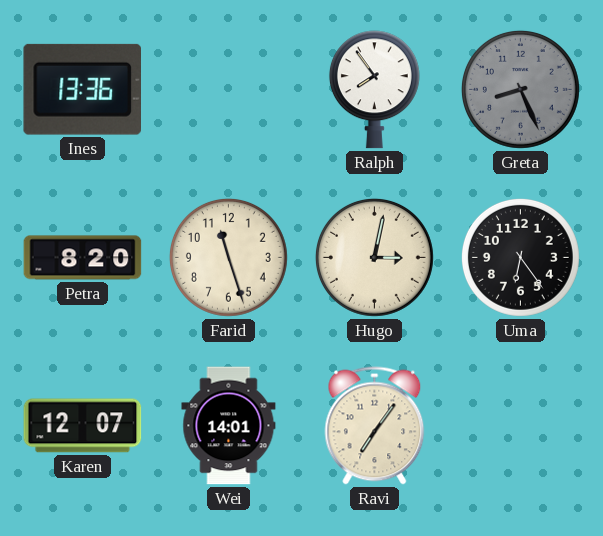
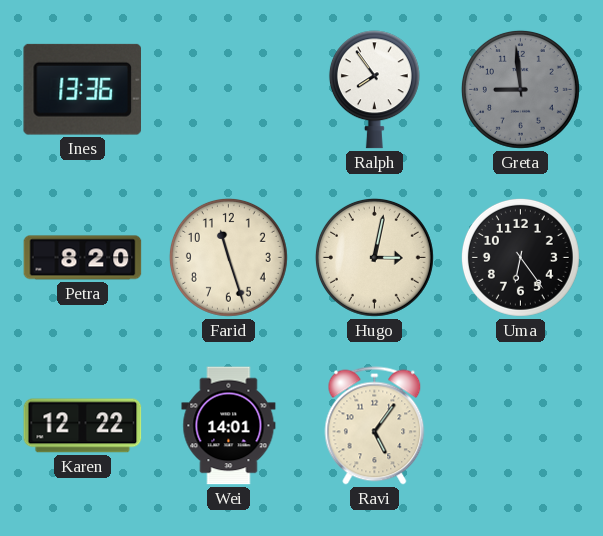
Greta: 8:26 -> 8:59 (520, 89)
Karen: 12:07 -> 12:22 (83, 426)
Ravi: 7:06 -> 5:06 (375, 426)
